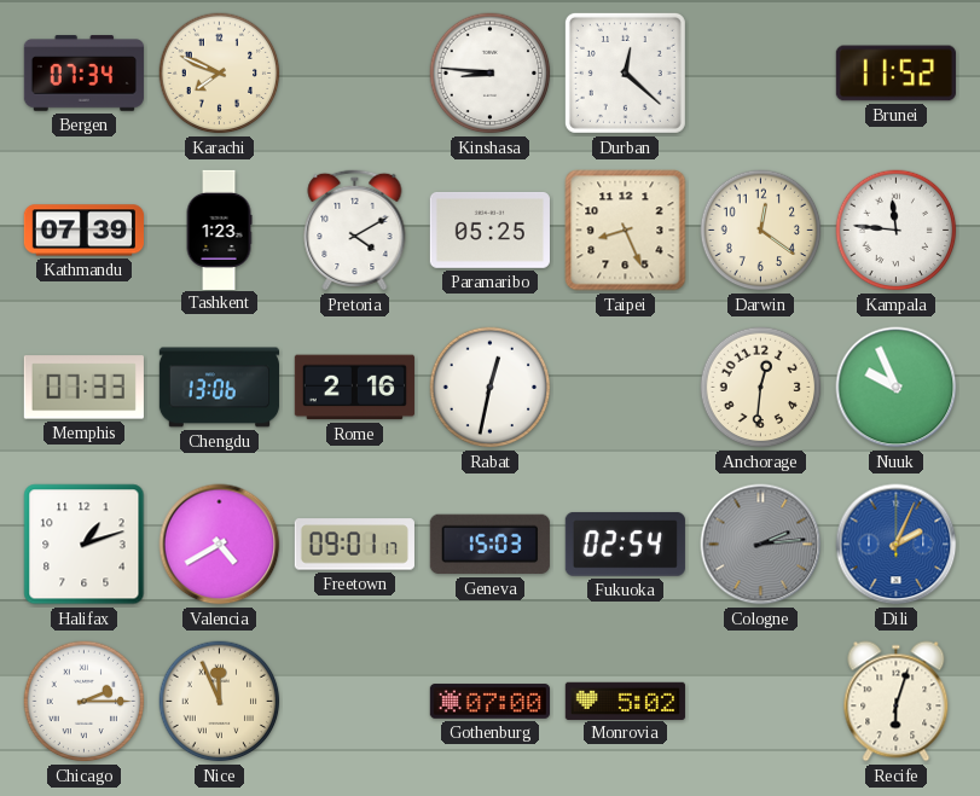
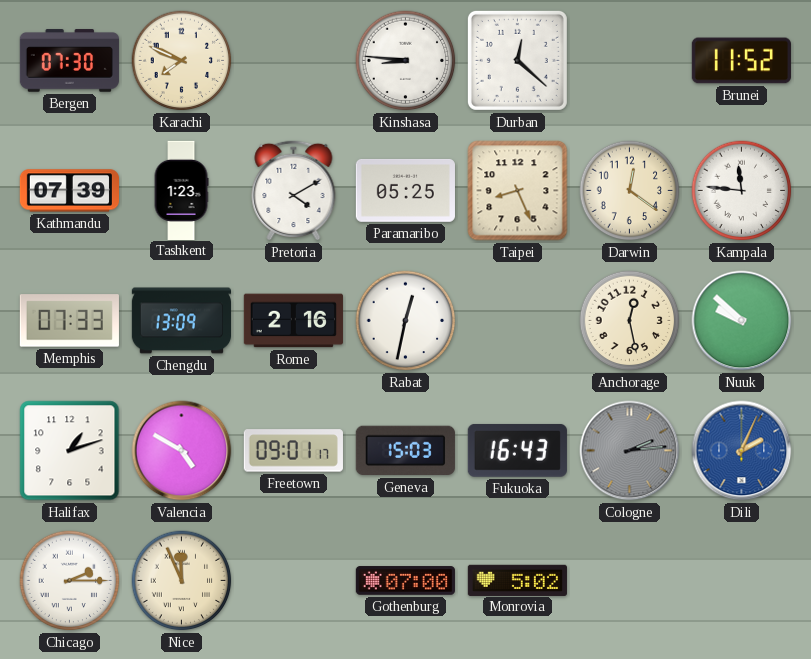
Bergen: 07:34 -> 07:30 (69, 61)
Chengdu: 13:06 -> 13:09 (181, 321)
Anchorage: 12:31 -> 12:28 (630, 321)
Nuuk: 9:56 -> 9:52 (742, 321)
Valencia: 4:40 -> 4:50 (182, 451)
Fukuoka: 02:54 -> 16:43 (517, 450)
Recife: 6:03 -> none (897, 702)
